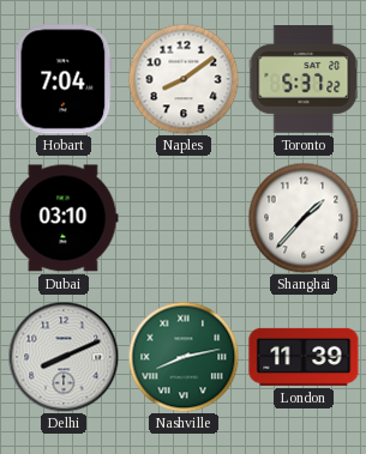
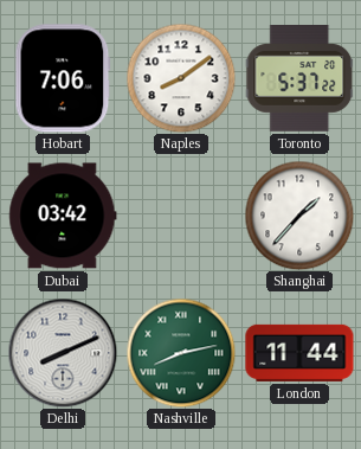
Hobart: 7:04 -> 7:06 (63, 78)
Dubai: 03:10 -> 03:42 (63, 216)
London: 11:39 -> 11:44 (299, 353)
